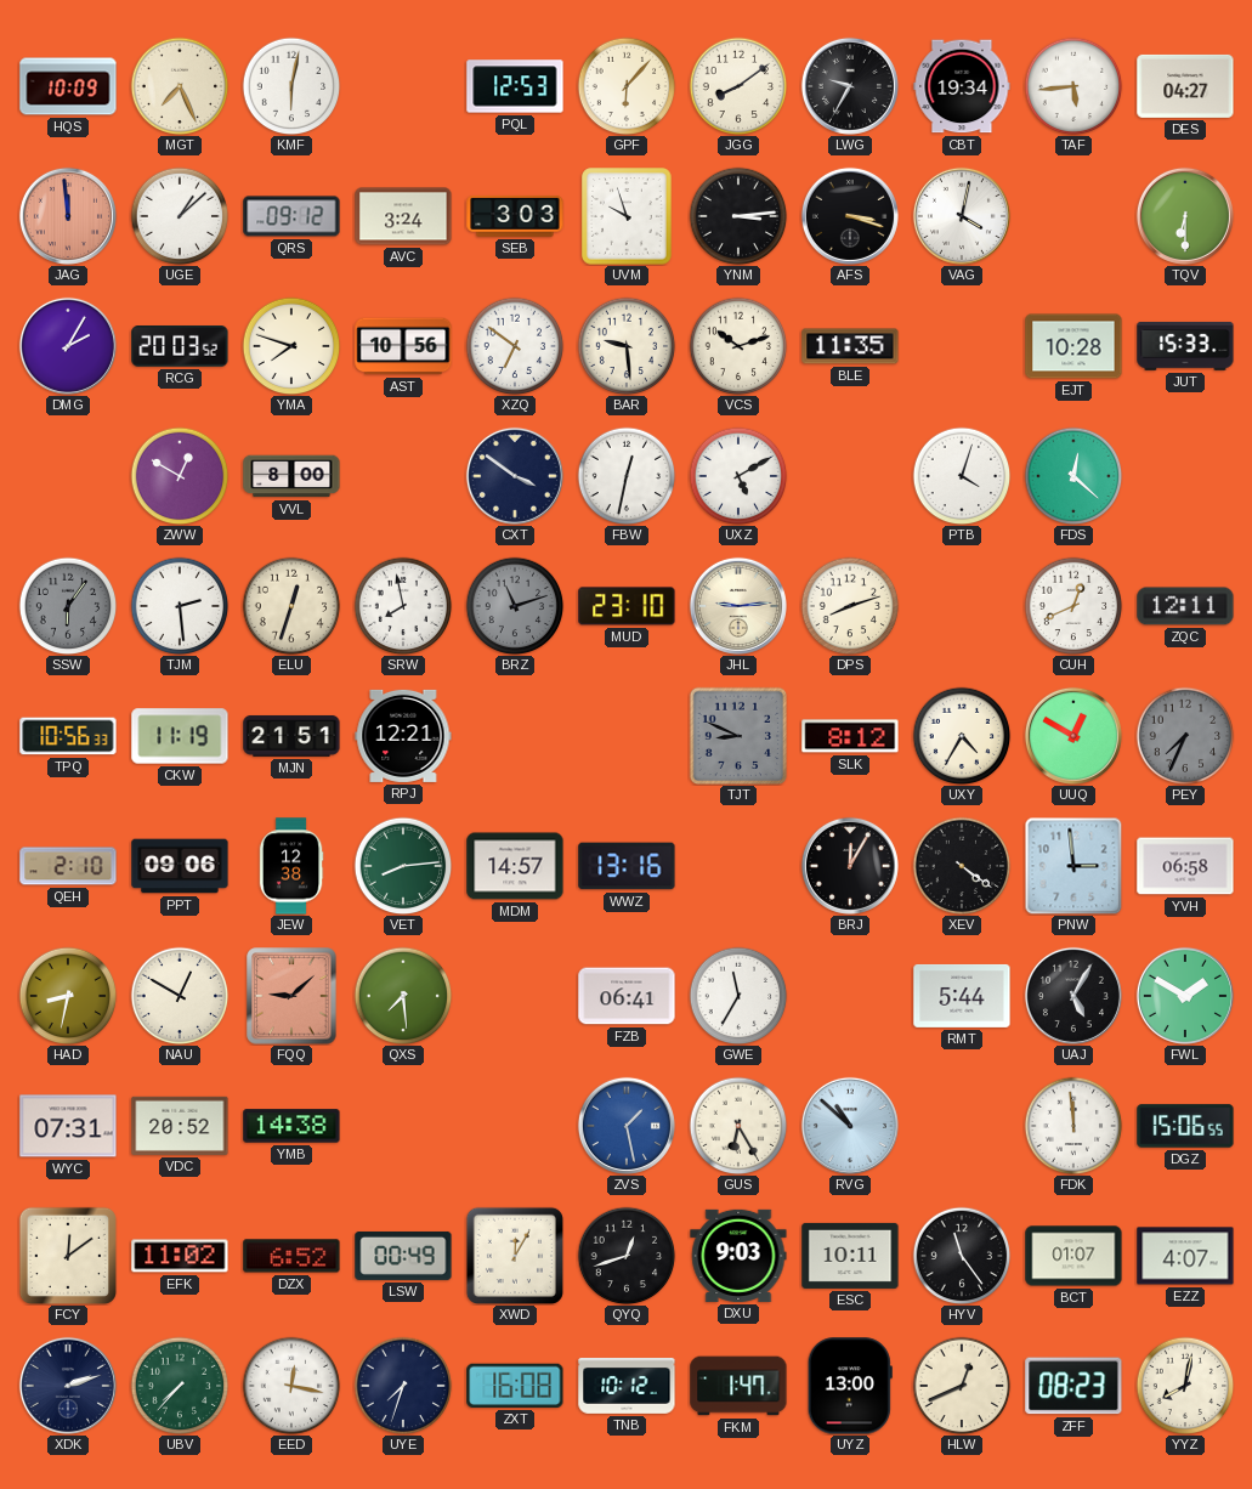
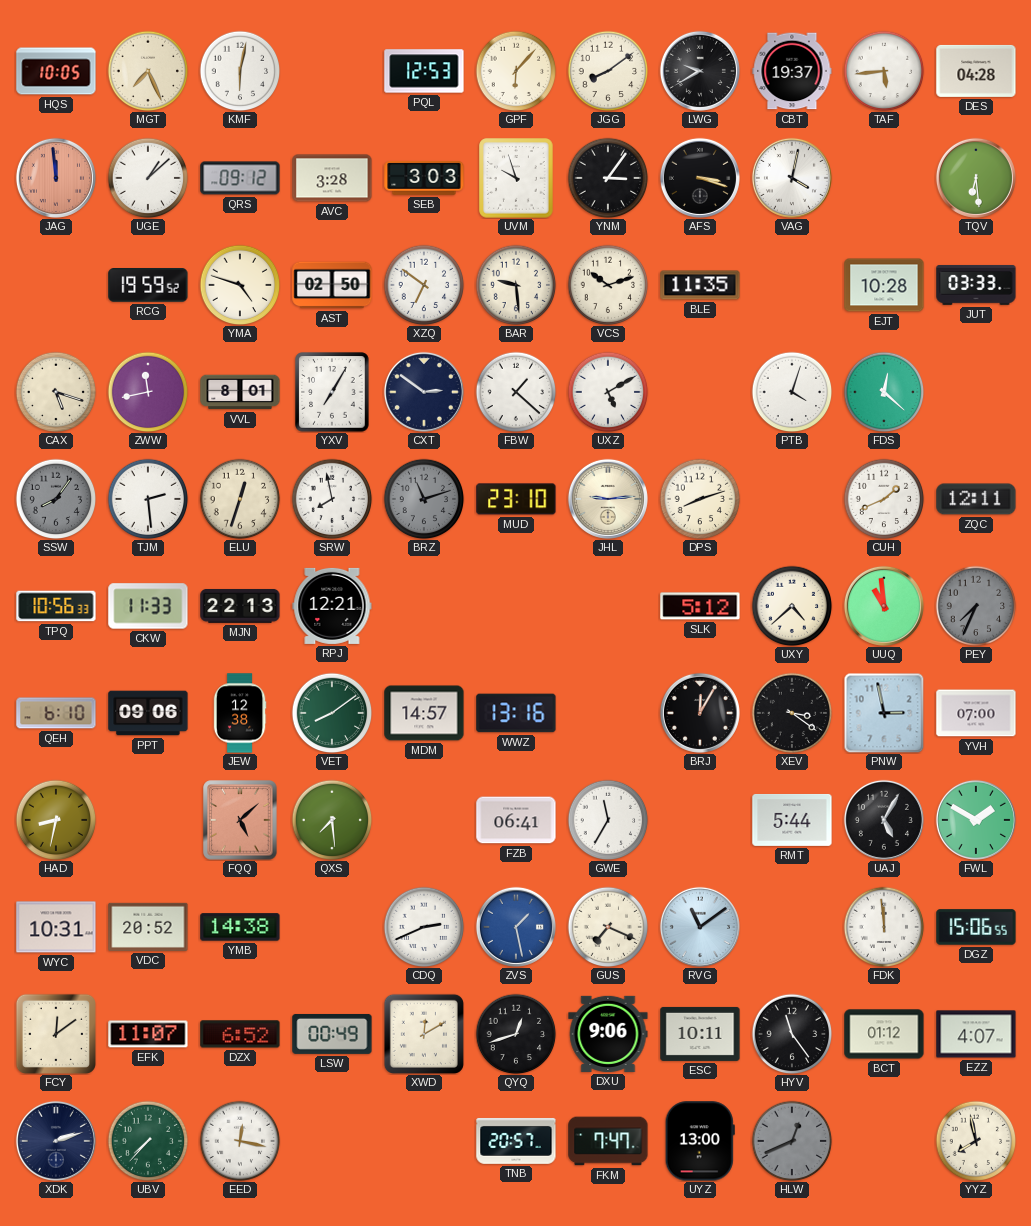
HQS: 10:09 -> 10:05 (56, 71)
LWG: 9:35 -> 9:40 (700, 71)
CBT: 19:34 -> 19:37 (792, 71)
DES: 04:27 -> 04:28 (976, 71)
AVC: 3:24 -> 3:28 (332, 178)
YNM: 3:14 -> 3:06 (608, 178)
TQV: 6:30 -> 6:29 (976, 178)
DMG: 2:05 -> none (68, 346)
RCG: 20:03 -> 19:59 (148, 285)
YMA: 7:48 -> 4:48 (240, 285)
AST: 10:56 -> 02:50 (332, 285)
JUT: 15:33 -> 03:33 (976, 285)
CAX: none -> 5:18 (56, 392)
ZWW: 12:50 -> 11:43 (148, 392)
VVL: 8:00 -> 8:01 (240, 392)
YXV: none -> 7:05 (332, 392)
CXT: 3:51 -> 2:51 (424, 392)
FBW: 12:32 -> 1:22 (516, 392)
SSW: 6:06 -> 8:06 (56, 499)
CUH: 12:41 -> 1:41 (884, 499)
CKW: 11:19 -> 11:33 (148, 606)
MJN: 21:51 -> 22:13 (240, 606)
TJT: 8:49 -> none (738, 736)
SLK: 8:12 -> 5:12 (700, 606)
UXY: 4:35 -> 4:38 (792, 606)
UUQ: 12:50 -> 10:59 (884, 606)
QEH: 2:10 -> 6:10 (56, 713)
VET: 8:14 -> 8:09 (332, 713)
XEV: 4:21 -> 3:21 (792, 713)
PNW: 2:59 -> 2:58 (884, 713)
YVH: 06:58 -> 07:00 (976, 713)
NAU: 12:50 -> none (180, 996)
FQQ: 9:08 -> 5:08 (240, 820)
WYC: 07:31 -> 10:31 (56, 927)
CDQ: none -> 2:41 (424, 927)
GUS: 6:25 -> 7:19 (608, 927)
RVG: 10:52 -> 11:09 (700, 927)
EFK: 11:02 -> 11:07 (148, 1034)
XWD: 12:05 -> 12:10 (424, 1034)
DXU: 9:03 -> 9:06 (608, 1034)
BCT: 01:07 -> 01:12 (884, 1034)
UYE: 7:33 -> none (403, 1386)
ZXT: 16:08 -> none (515, 1386)
TNB: 10:12 -> 20:57 (516, 1141)
FKM: 1:47 -> 7:47 (608, 1141)
HLW dial: cream -> grey (792, 1141)
ZFF: 08:23 -> none (1073, 1386)
YYZ: 8:02 -> 7:58 (976, 1141)
